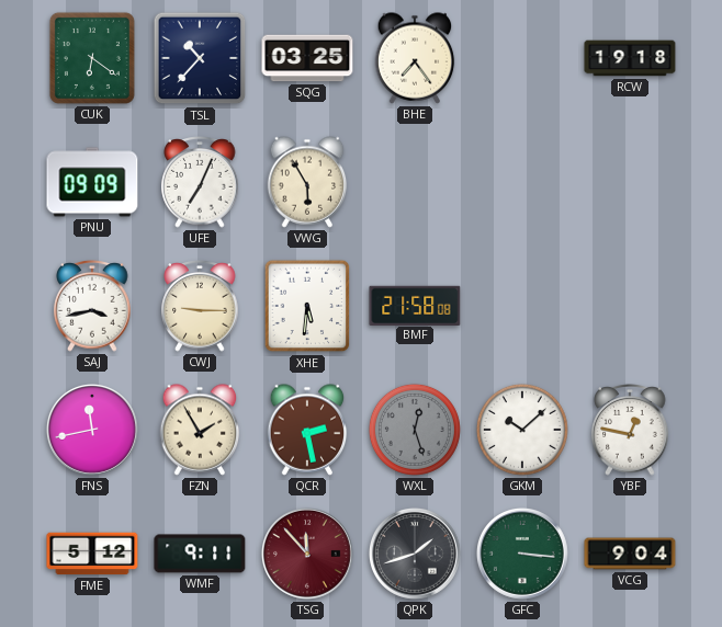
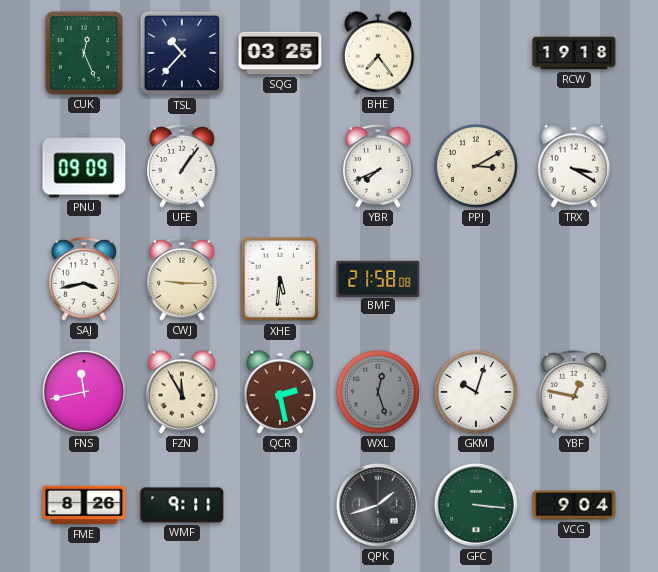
CUK: 6:21 -> 12:26 (84, 53)
UFE: 7:04 -> 1:06 (182, 167)
VWG: 5:55 -> none (307, 182)
YBR: none -> 7:41 (378, 167)
PPJ: none -> 3:10 (476, 166)
TRX: none -> 3:20 (574, 166)
FZN: 1:55 -> 11:55 (182, 392)
GKM: 10:08 -> 10:03 (476, 392)
FME: 5:12 -> 8:26 (84, 505)
TSG: 11:53 -> none (307, 554)
